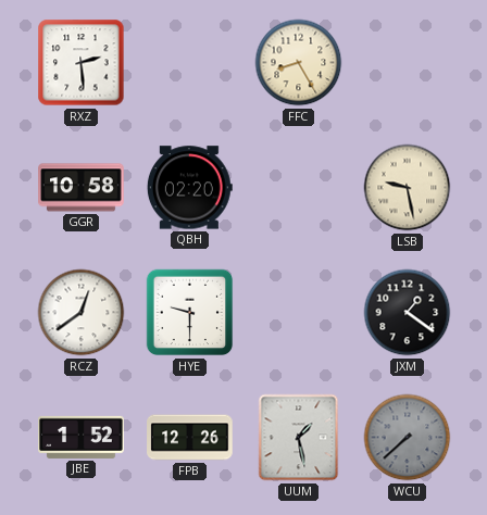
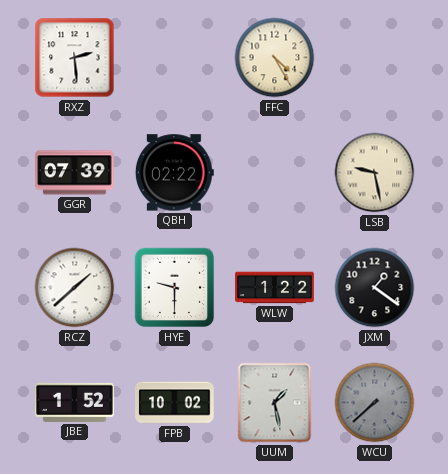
FFC: 8:25 -> 4:25 (275, 58)
GGR: 10:58 -> 07:39 (75, 173)
QBH: 02:20 -> 02:22 (174, 173)
RCZ: 12:39 -> 1:38 (75, 288)
WLW: none -> 1:22 (275, 288)
FPB: 12:26 -> 10:02 (175, 403)
